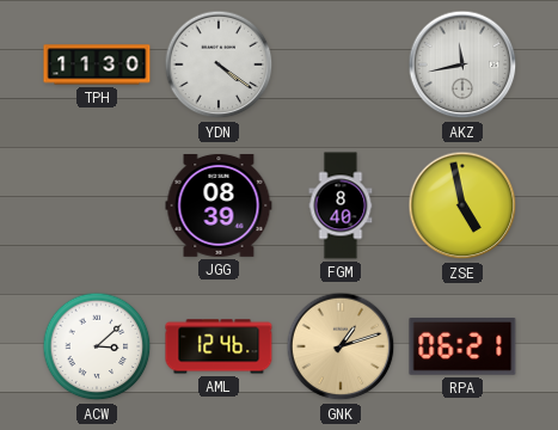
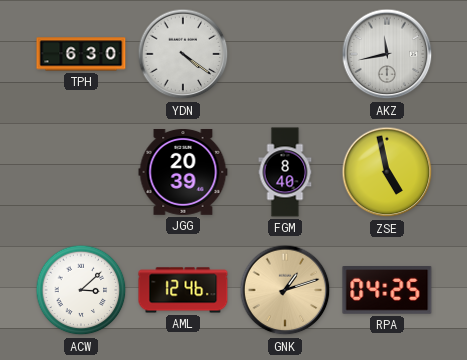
TPH: 11:30 -> 6:30 (81, 54)
JGG: 08:39 -> 20:39 (183, 173)
RPA: 06:21 -> 04:25 (387, 291)
